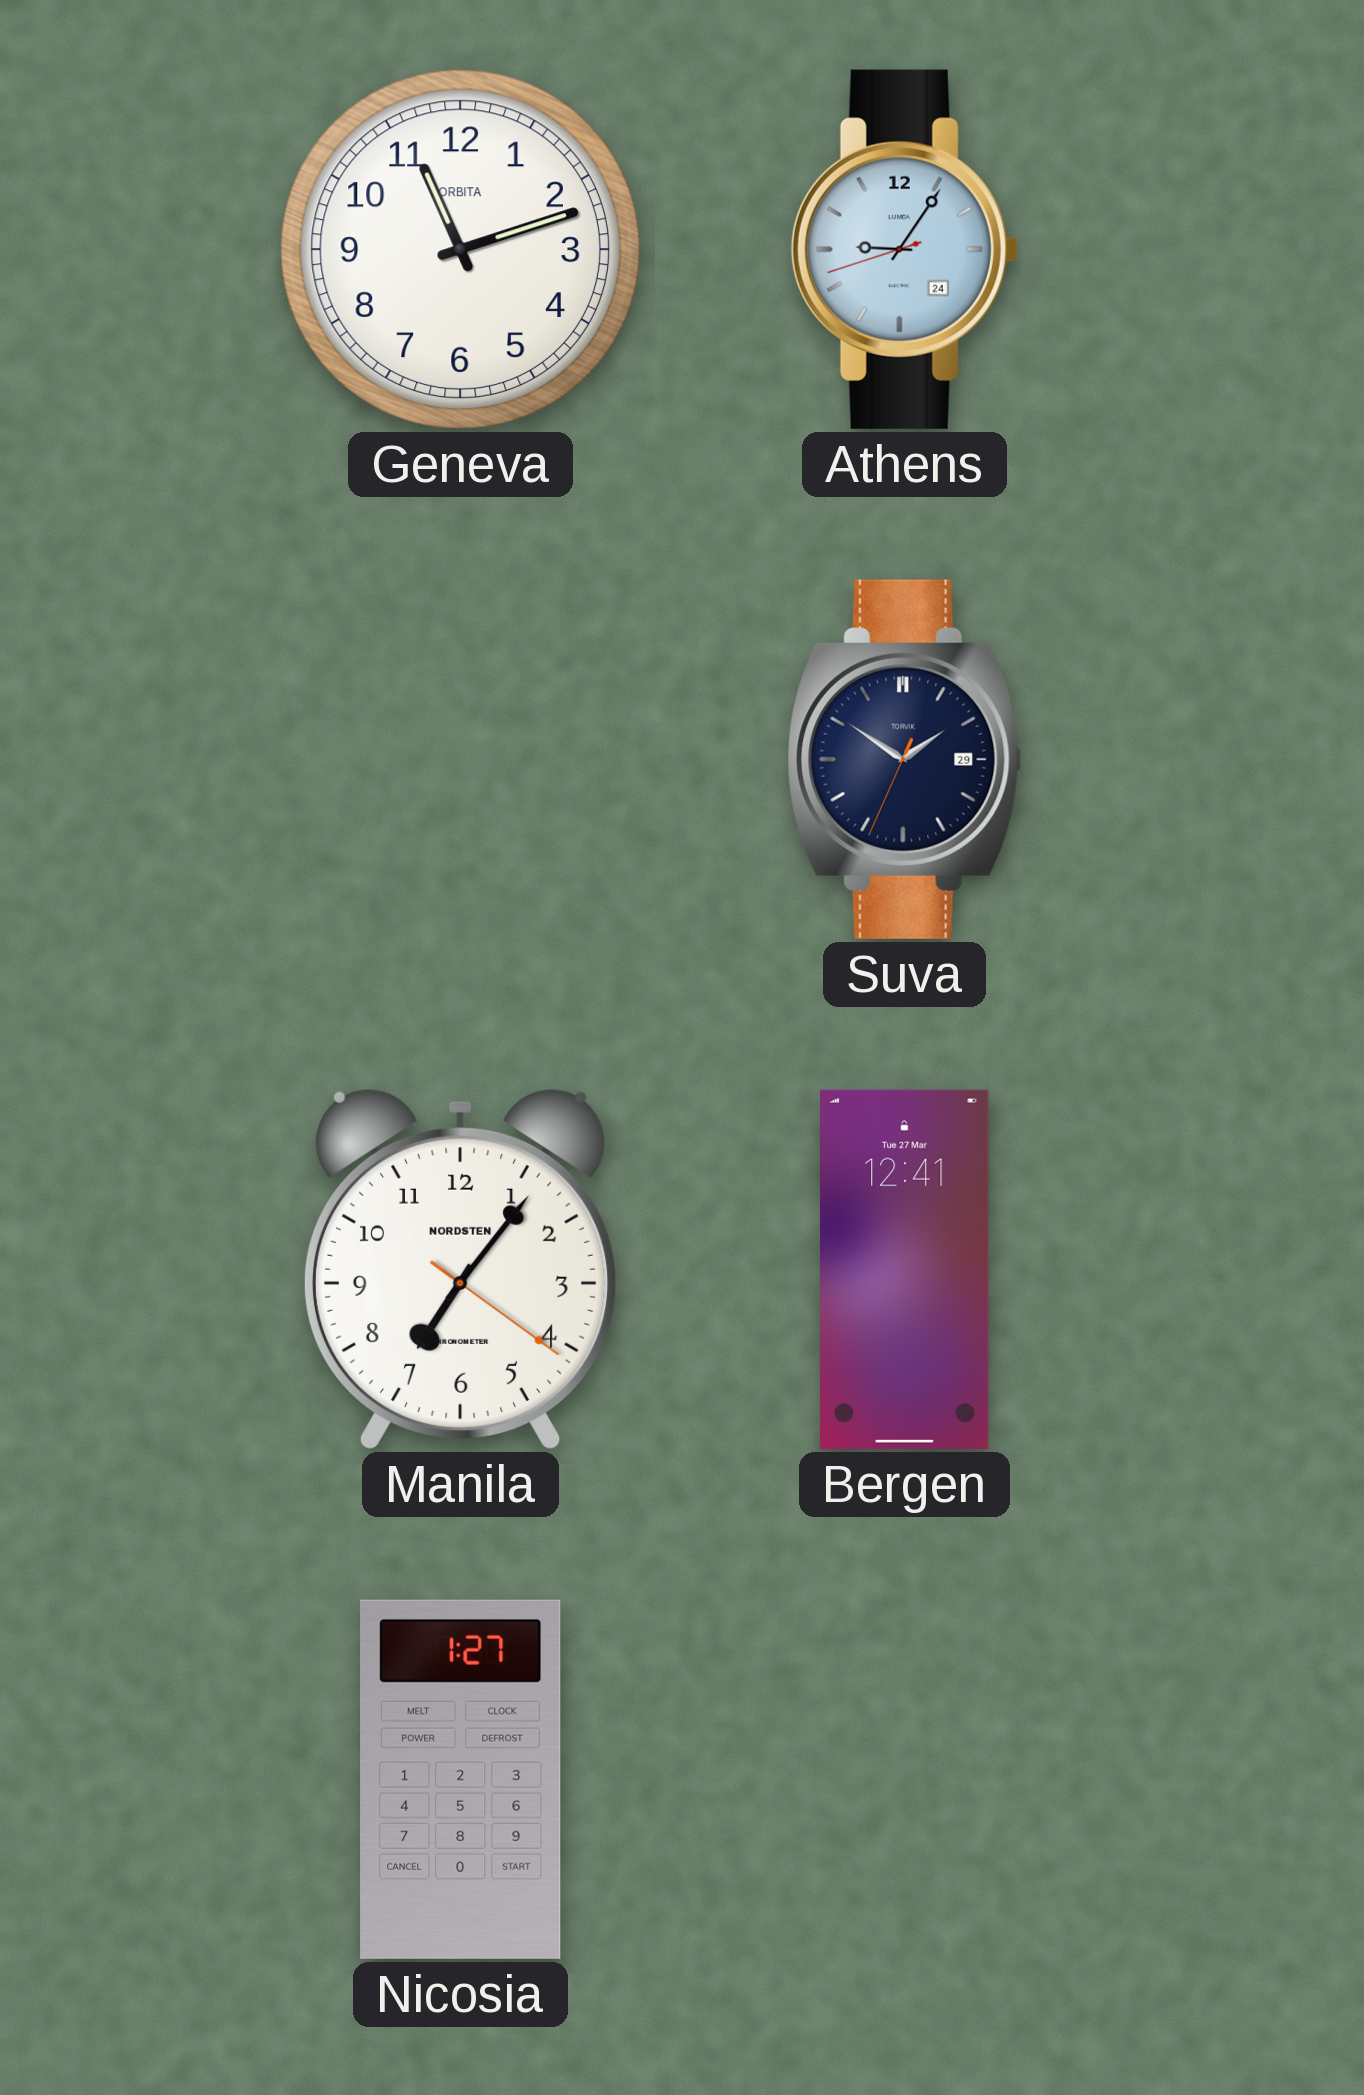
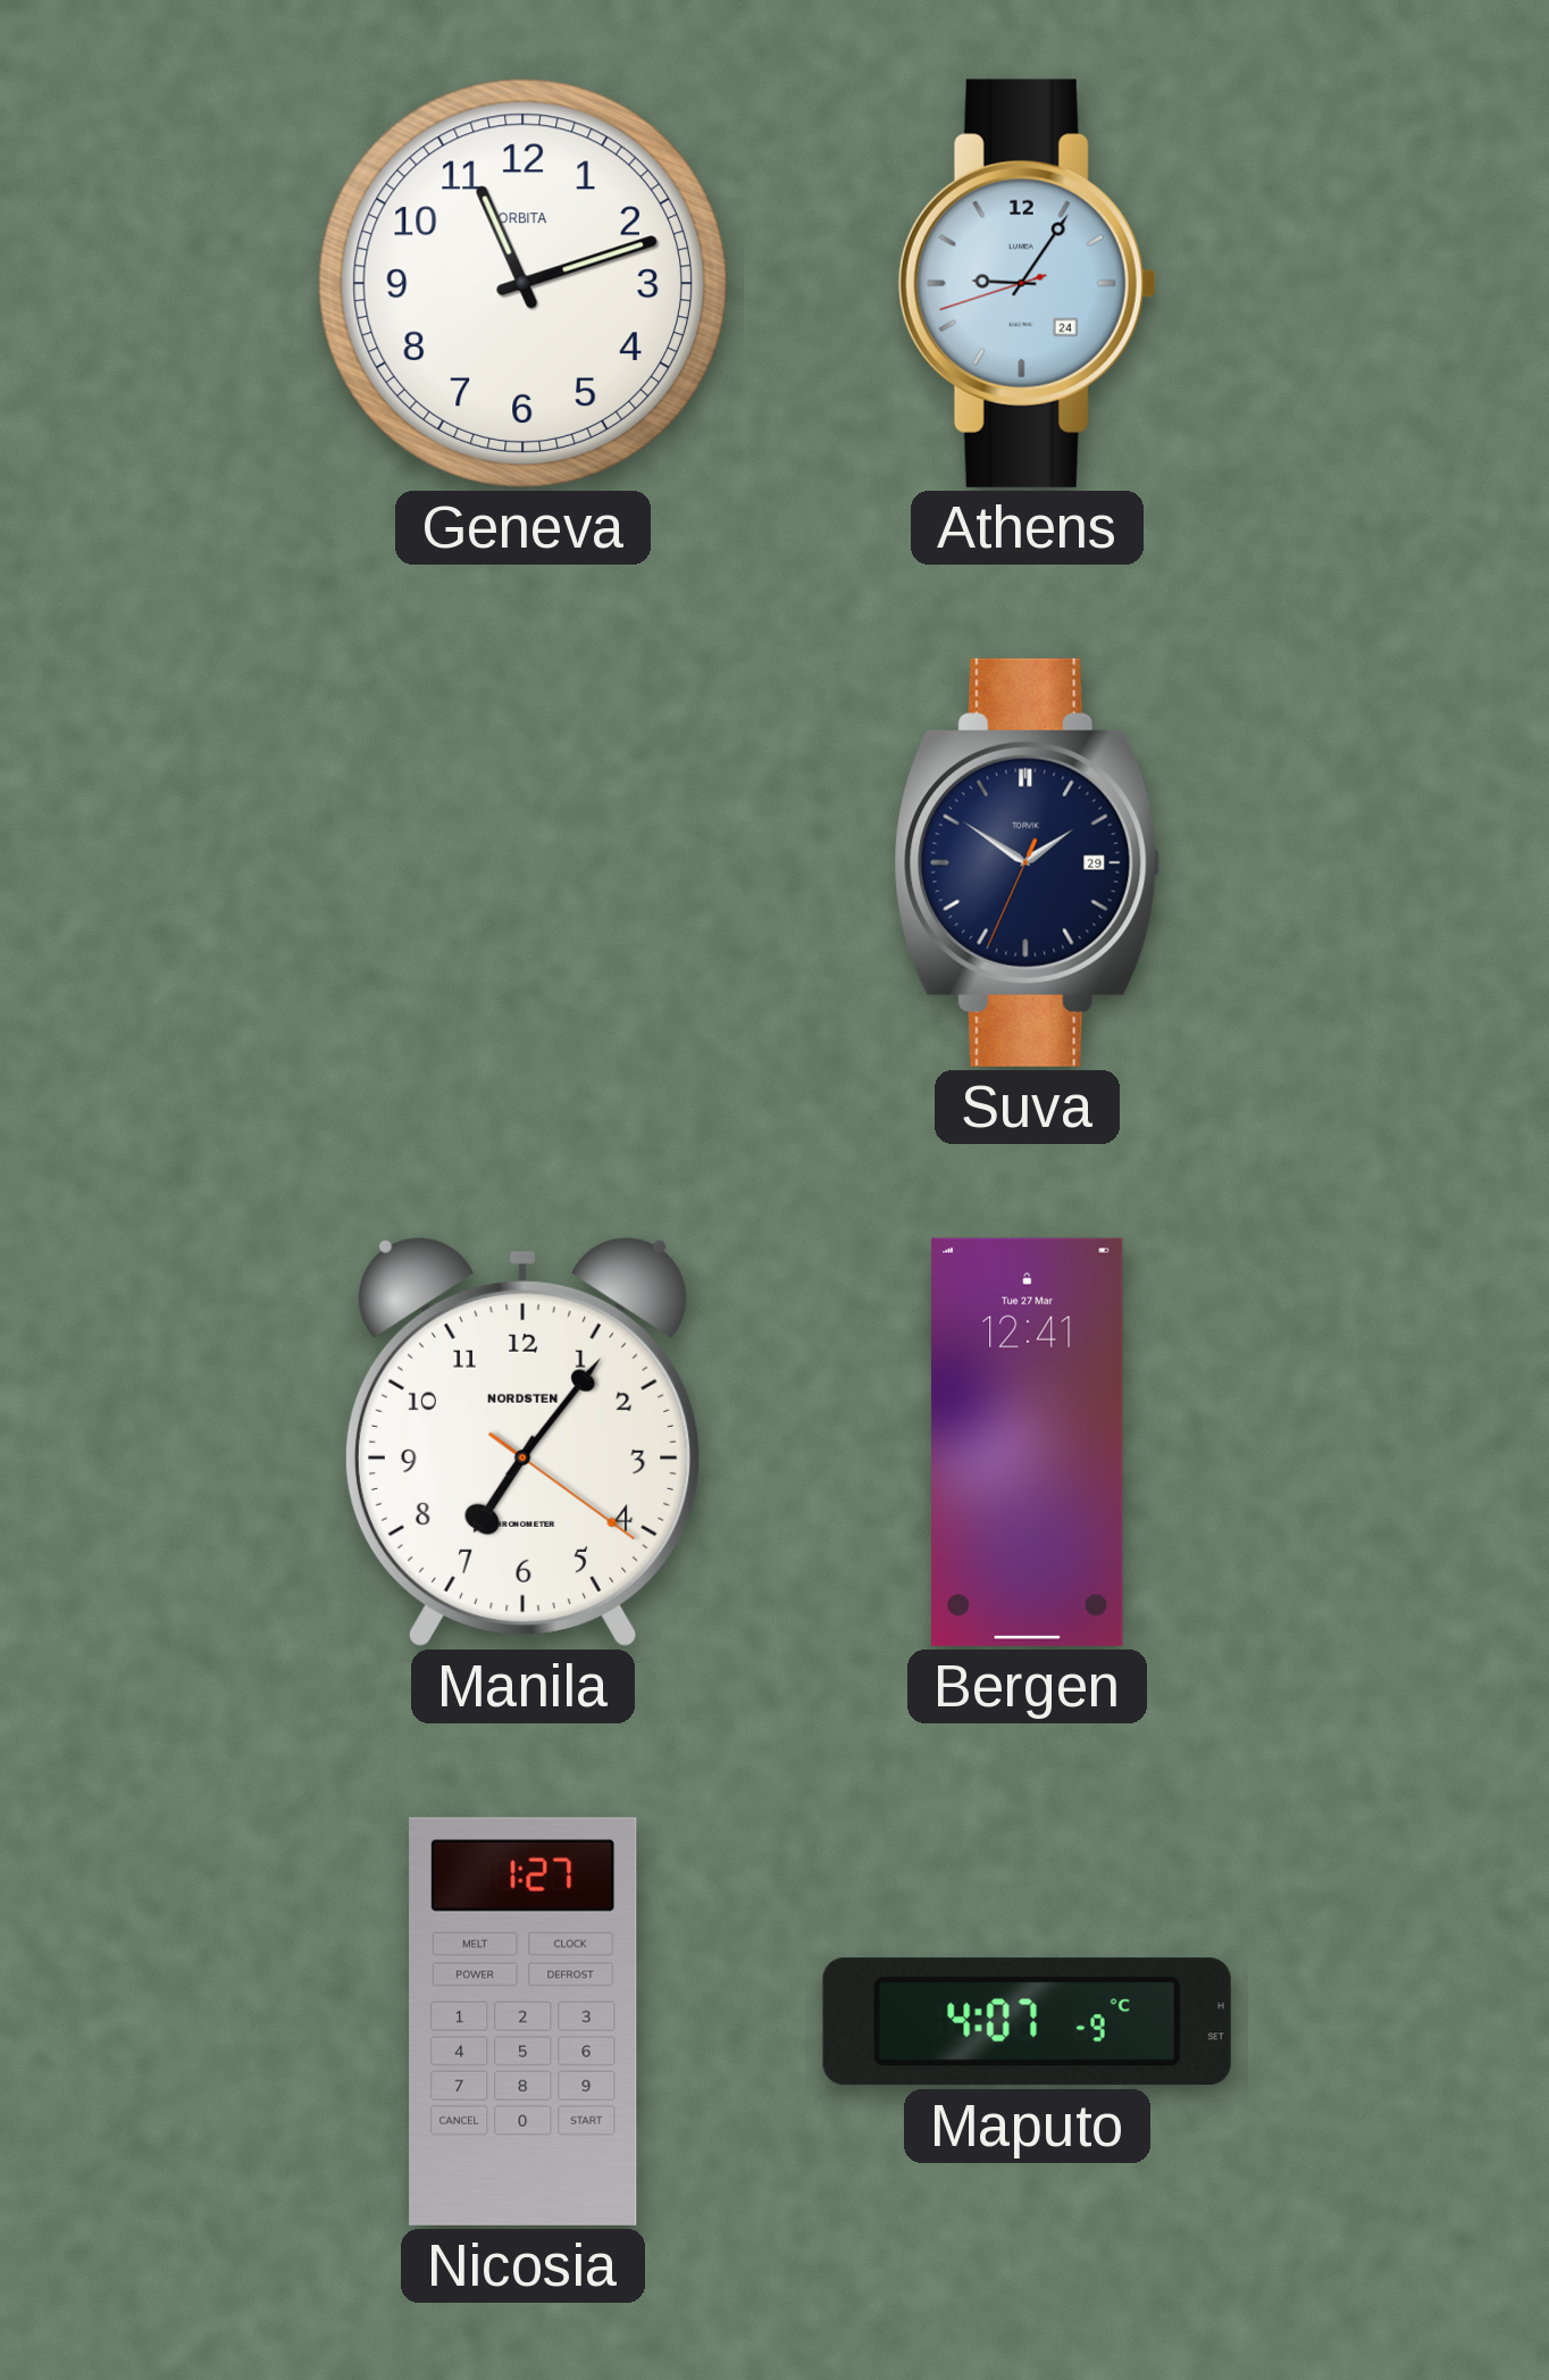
Maputo: none -> 4:07 (1027, 2022)
